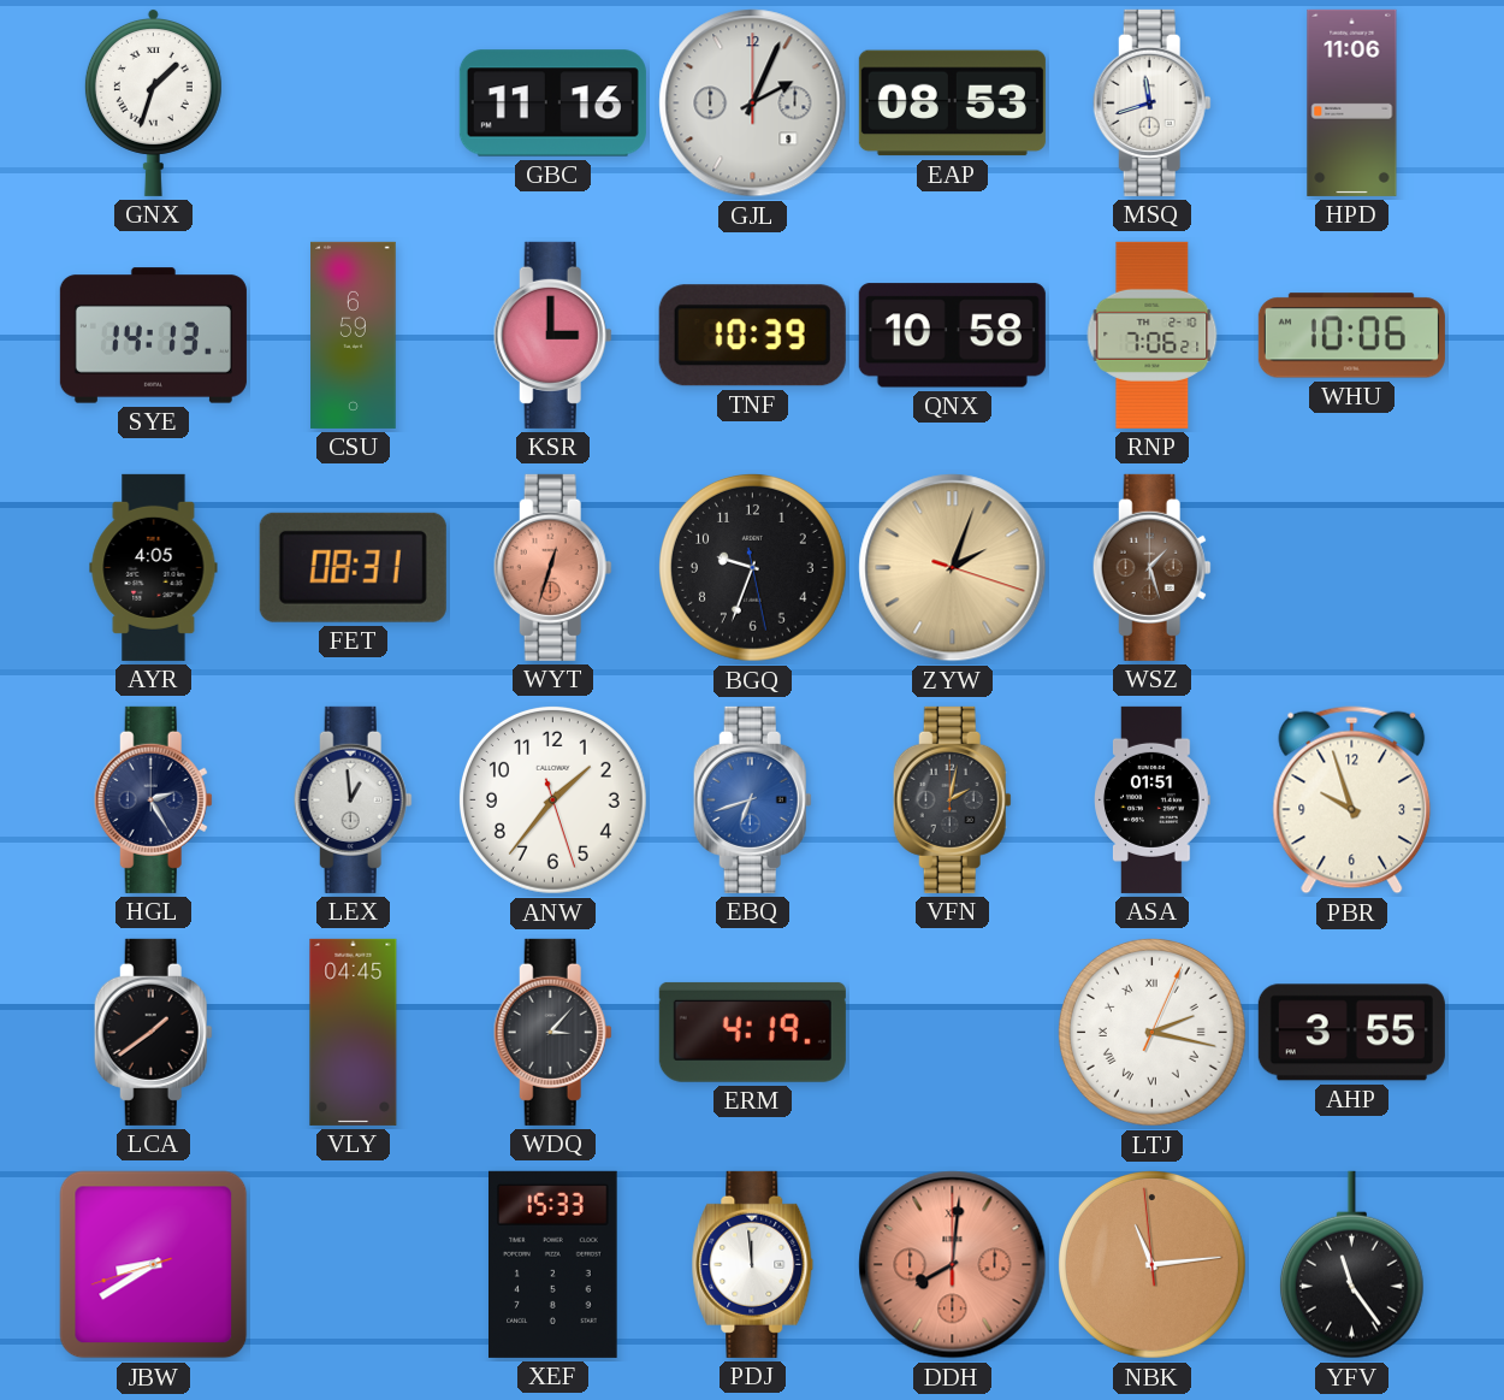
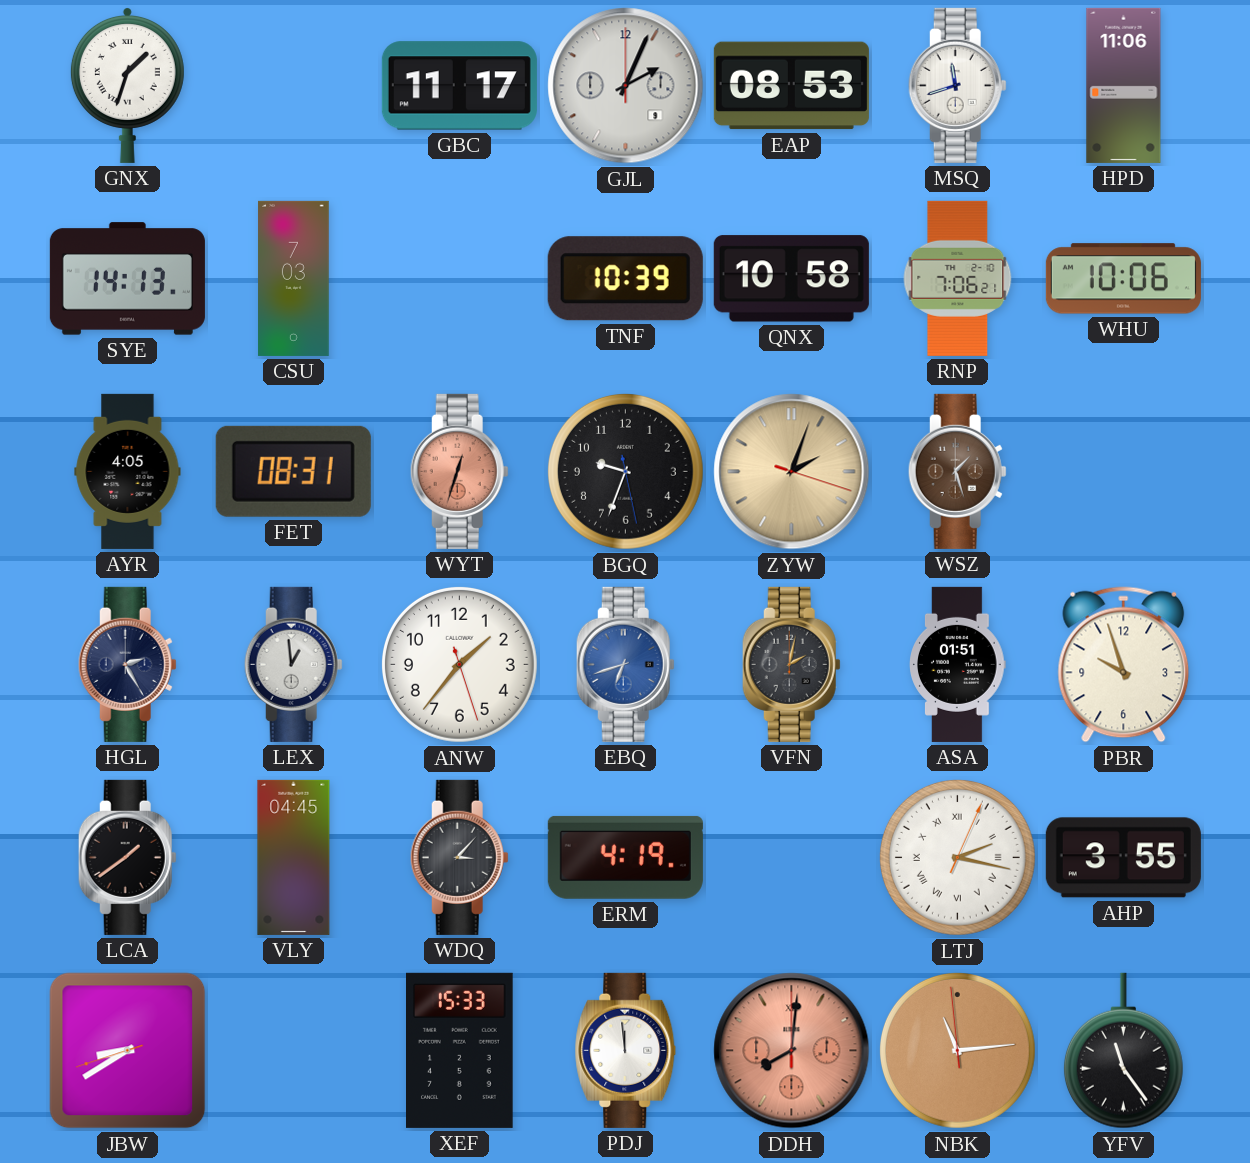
GBC: 11:16 -> 11:17 (459, 86)
CSU: 6:59 -> 7:03 (294, 278)
KSR: 3:00 -> none (552, 335)
